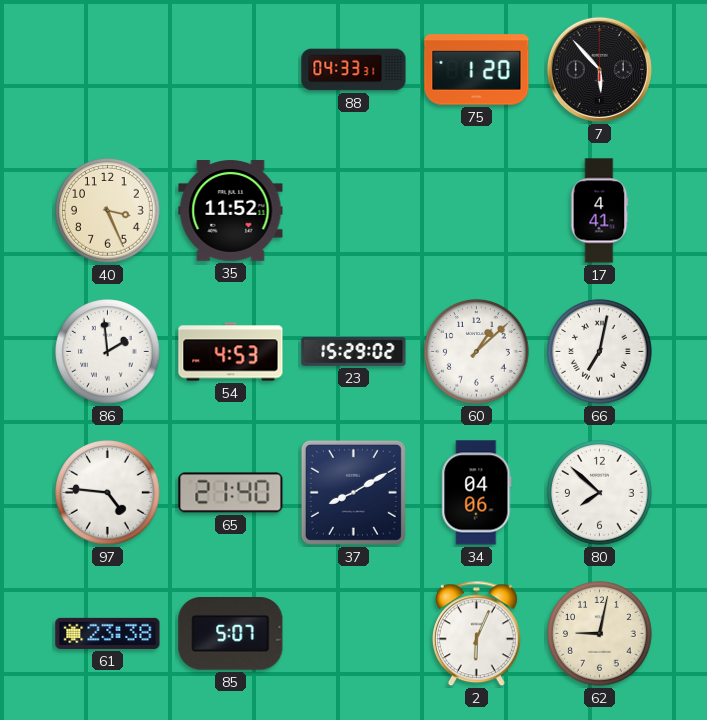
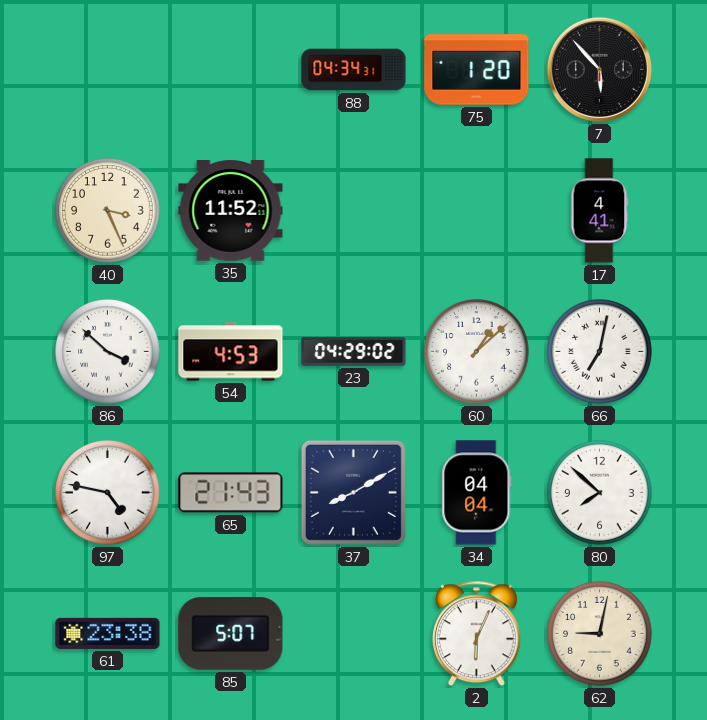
88: 04:33 -> 04:34 (354, 70)
86: 1:59 -> 3:52 (108, 352)
23: 15:29 -> 04:29 (354, 351)
97: 4:46 -> 4:47 (108, 493)
65: 21:40 -> 21:43 (231, 493)
34: 04:06 -> 04:04 (477, 493)
